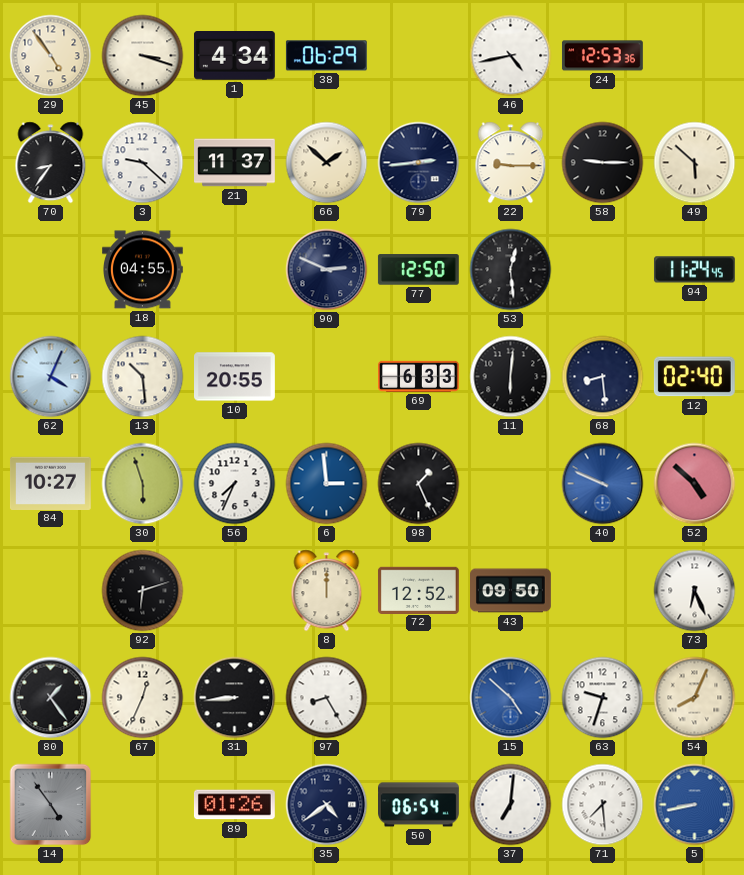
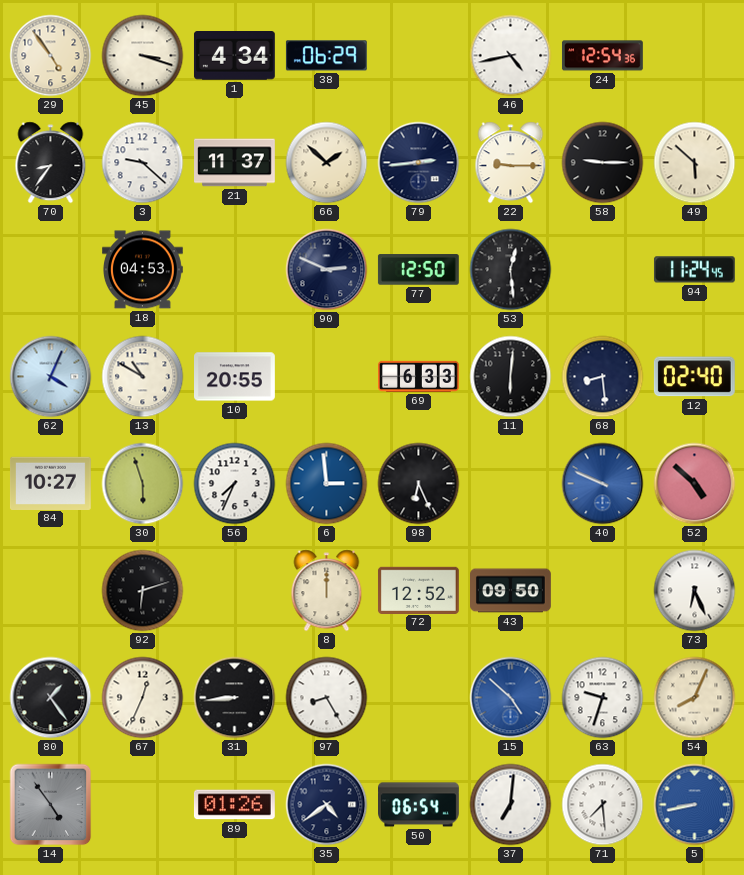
24: 12:53 -> 12:54 (602, 56)
18: 04:55 -> 04:53 (143, 270)
13: 10:29 -> 10:50 (143, 377)
98: 1:26 -> 6:26 (419, 484)
